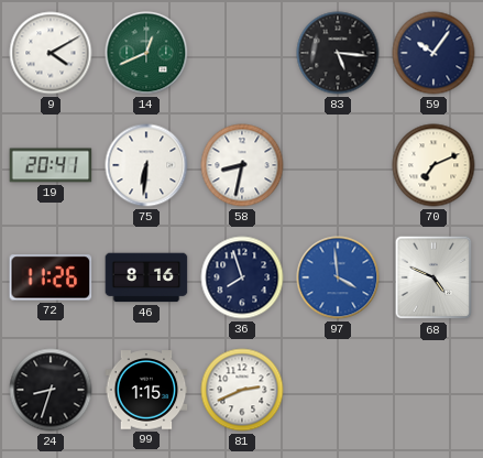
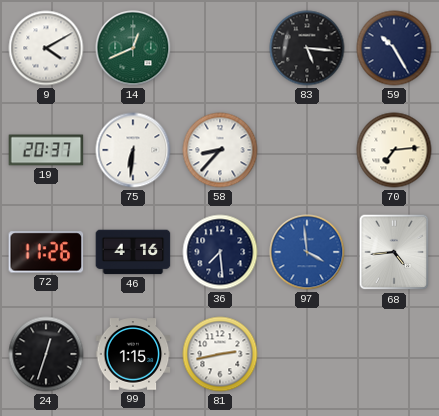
59: 10:06 -> 10:25 (394, 48)
19: 20:41 -> 20:37 (46, 150)
58: 8:32 -> 8:37 (220, 150)
70: 7:11 -> 7:14 (394, 150)
46: 8:16 -> 4:16 (133, 252)
36: 7:57 -> 7:29 (220, 252)
68: 4:49 -> 4:44 (394, 252)
24: 8:33 -> 12:33 (46, 354)
81: 2:41 -> 2:43 (220, 354)
